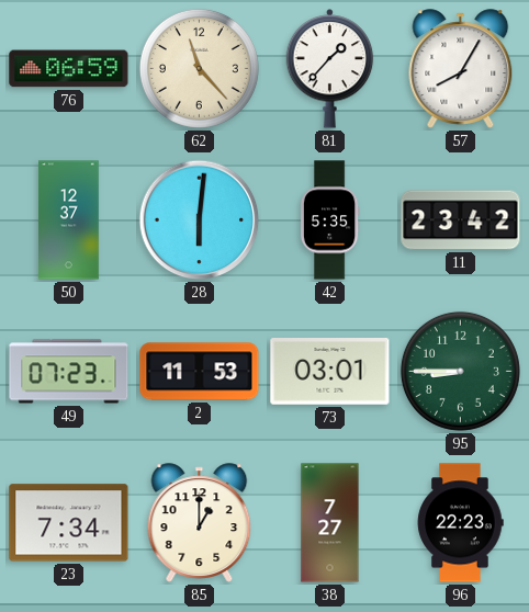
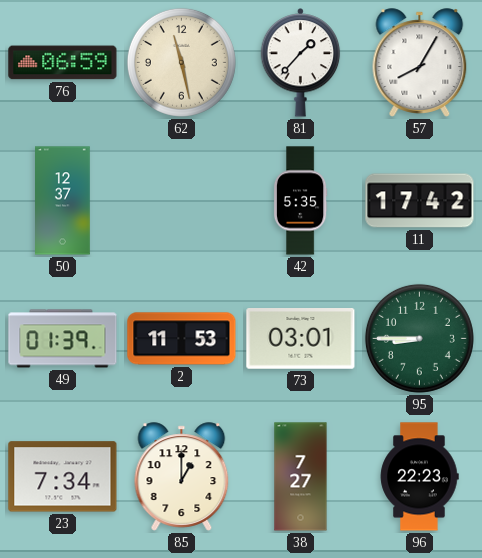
62: 11:23 -> 11:28 (181, 62)
28: 6:01 -> none (200, 220)
11: 23:42 -> 17:42 (420, 201)
49: 07:23 -> 01:39 (63, 339)
